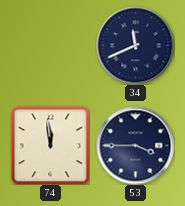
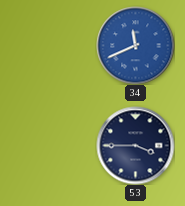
34 dial: navy -> blue (135, 45)
74: 11:59 -> none (50, 145)
